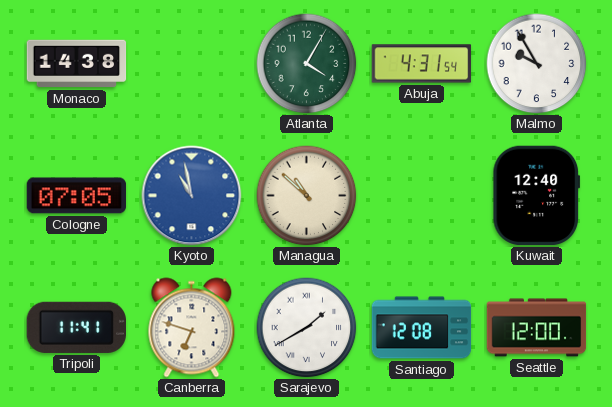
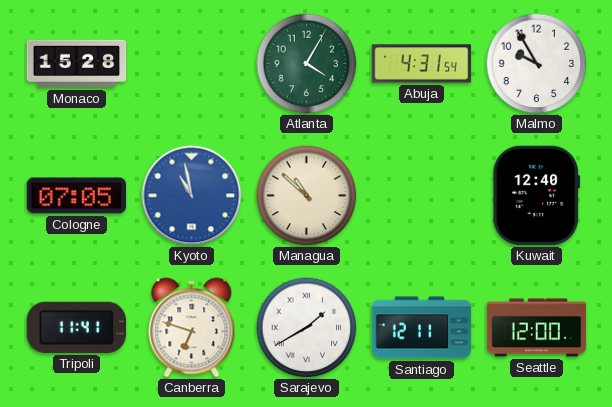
Monaco: 14:38 -> 15:28 (77, 64)
Santiago: 12:08 -> 12:11 (422, 328)
